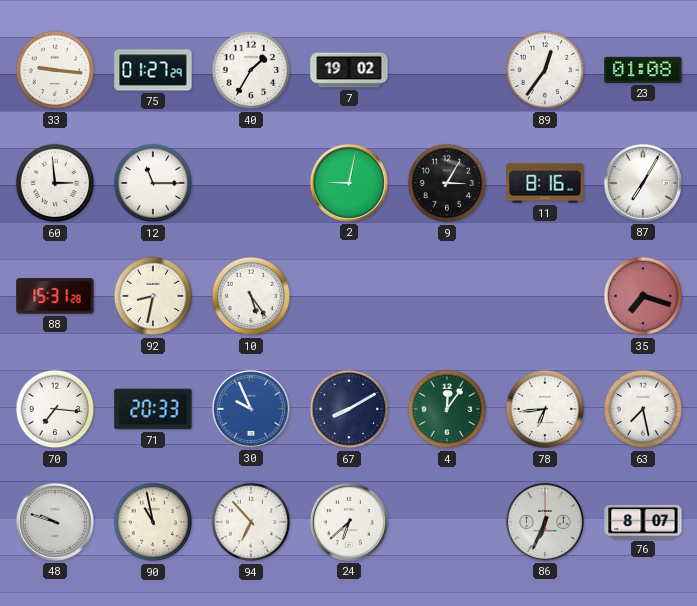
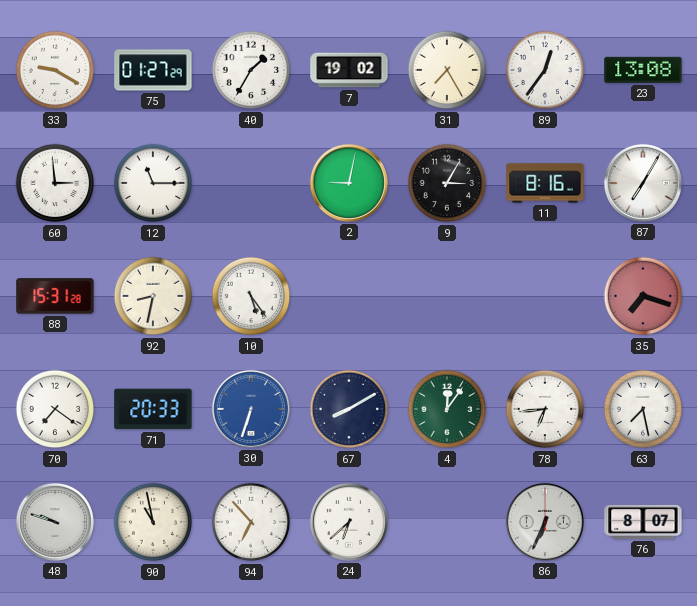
33: 9:16 -> 9:20 (55, 70)
31: none -> 7:25 (447, 70)
23: 01:08 -> 13:08 (643, 70)
70: 7:16 -> 7:21 (55, 409)
30: 9:56 -> 6:33 (251, 409)
